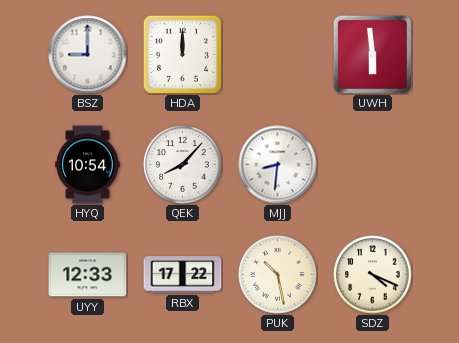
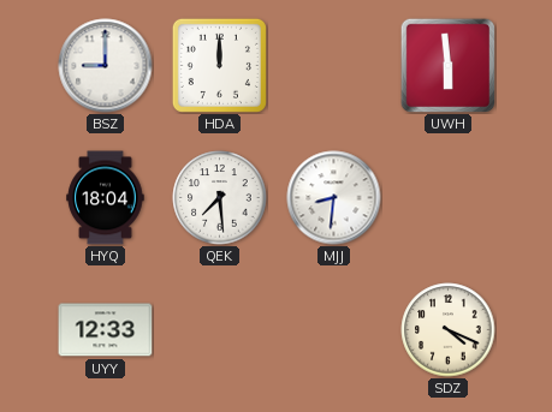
HYQ: 10:54 -> 18:04 (106, 198)
QEK: 8:07 -> 7:29 (220, 198)
RBX: 17:22 -> none (183, 275)
PUK: 10:28 -> none (278, 275)
